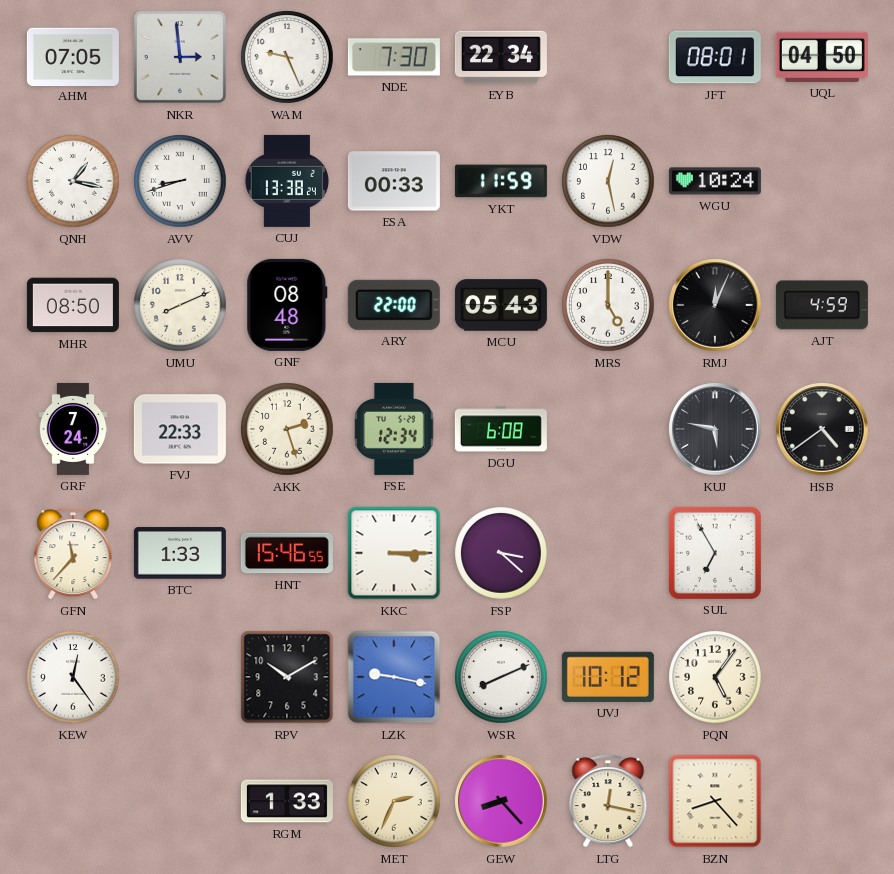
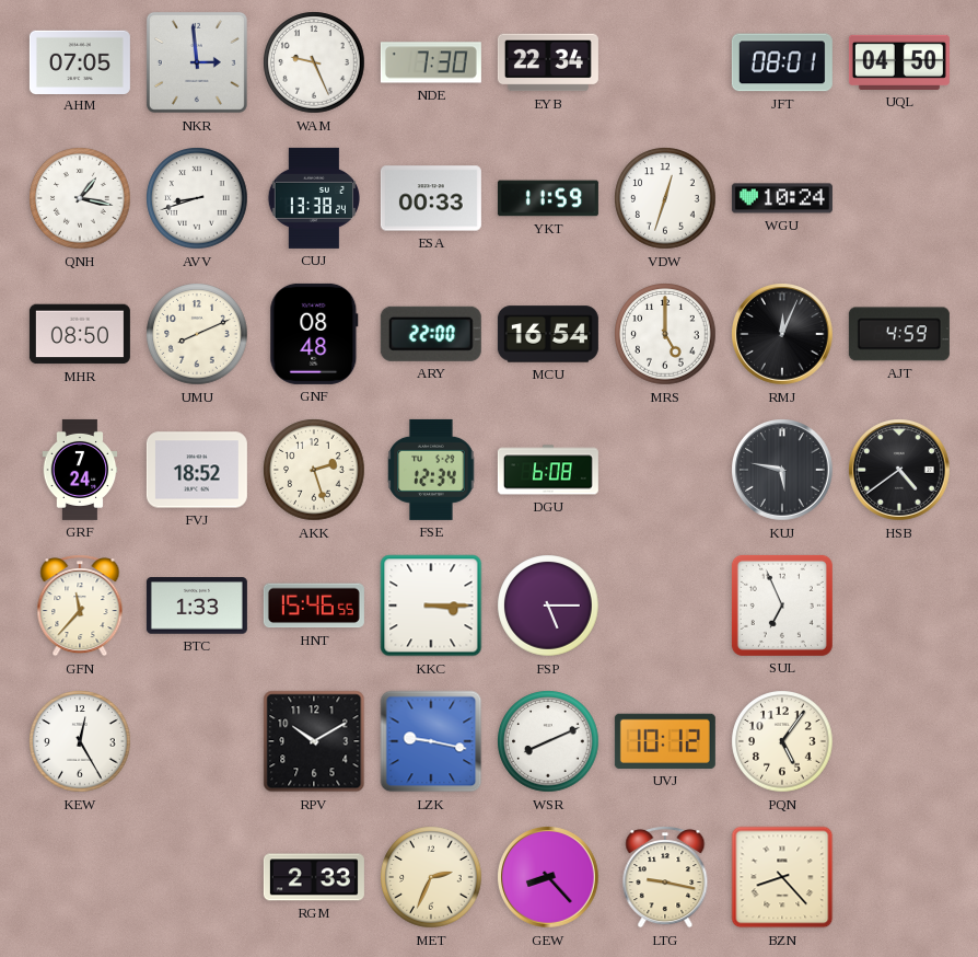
VDW: 12:28 -> 12:33 (665, 198)
MCU: 05:43 -> 16:54 (548, 334)
FVJ: 22:33 -> 18:52 (197, 470)
FSP: 3:22 -> 5:15 (548, 606)
SUL: 6:55 -> 6:56 (782, 606)
KEW: 12:24 -> 12:25 (80, 741)
RGM: 1:33 -> 2:33 (314, 877)
LTG: 12:17 -> 9:17 (665, 877)
